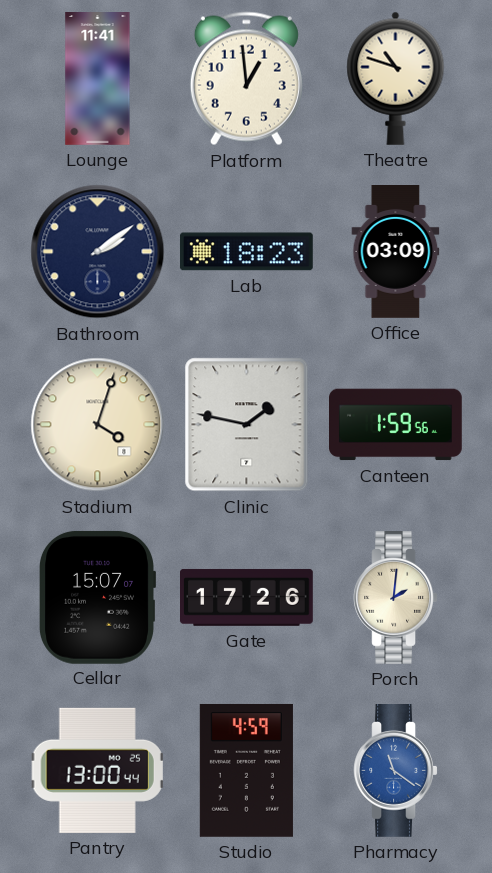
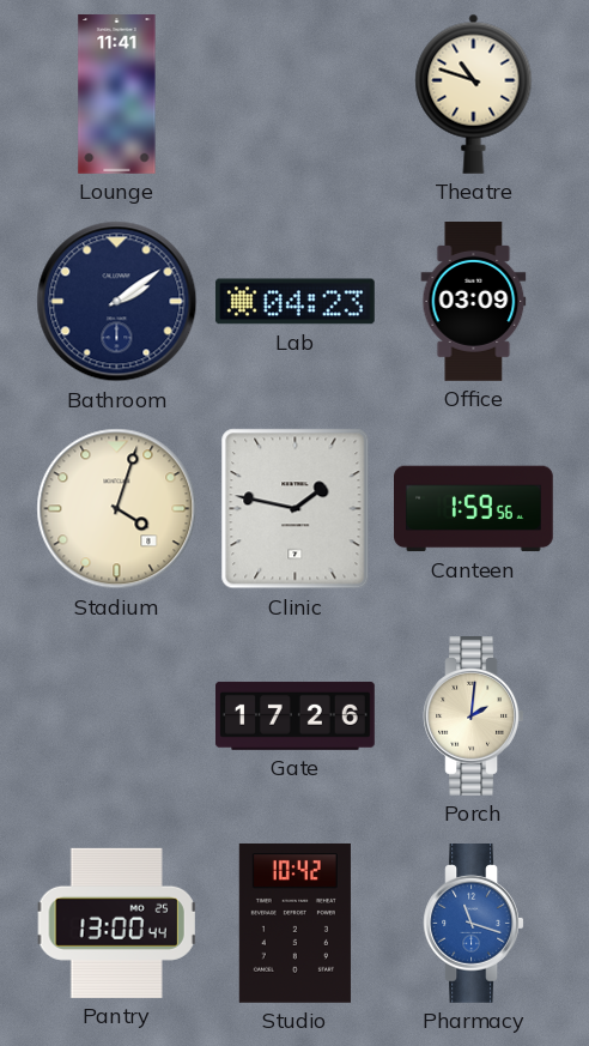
Platform: 12:59 -> none (246, 79)
Lab: 18:23 -> 04:23 (294, 302)
Cellar: 15:07 -> none (96, 597)
Studio: 4:59 -> 10:42 (294, 923)
Pharmacy: 11:21 -> 11:18 (474, 924)
